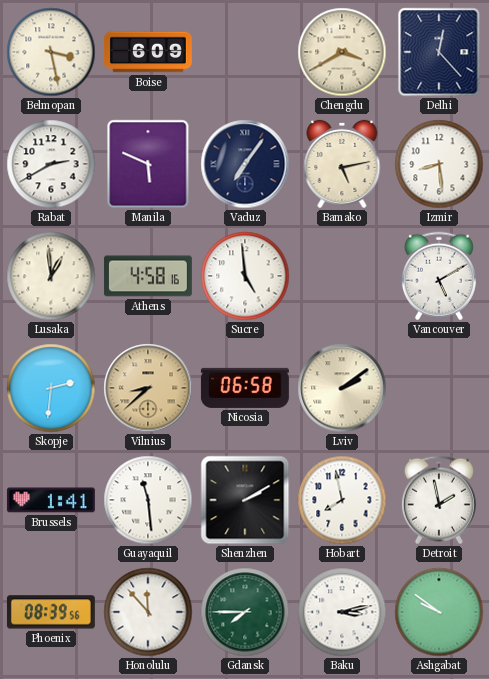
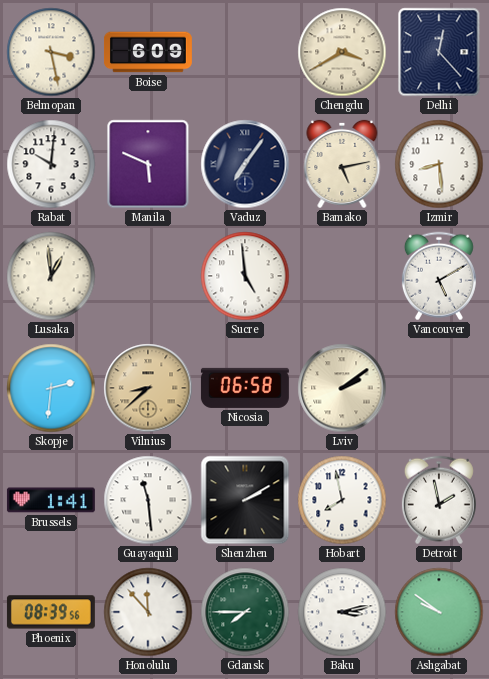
Rabat: 2:40 -> 10:01 (51, 164)
Athens: 4:58 -> none (148, 276)
